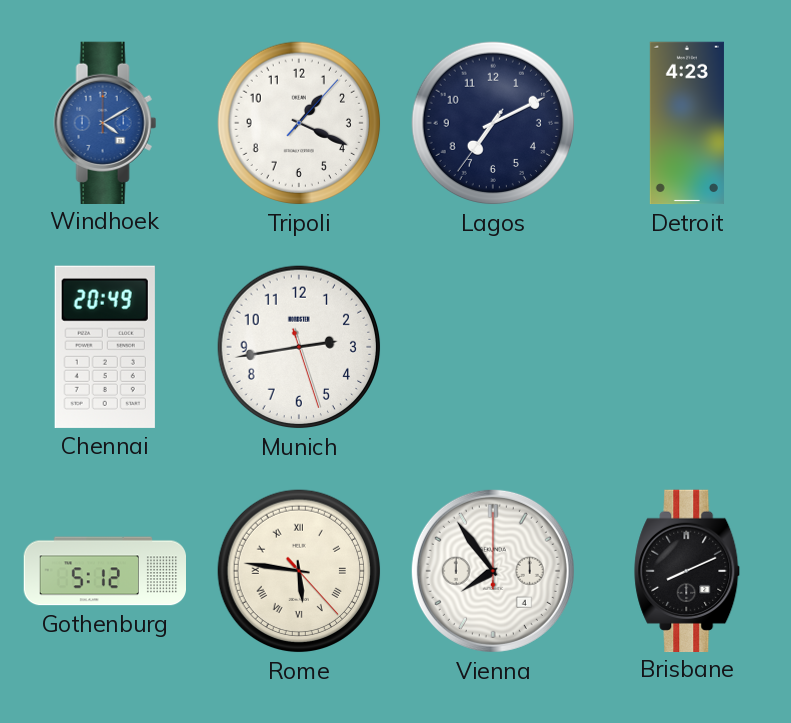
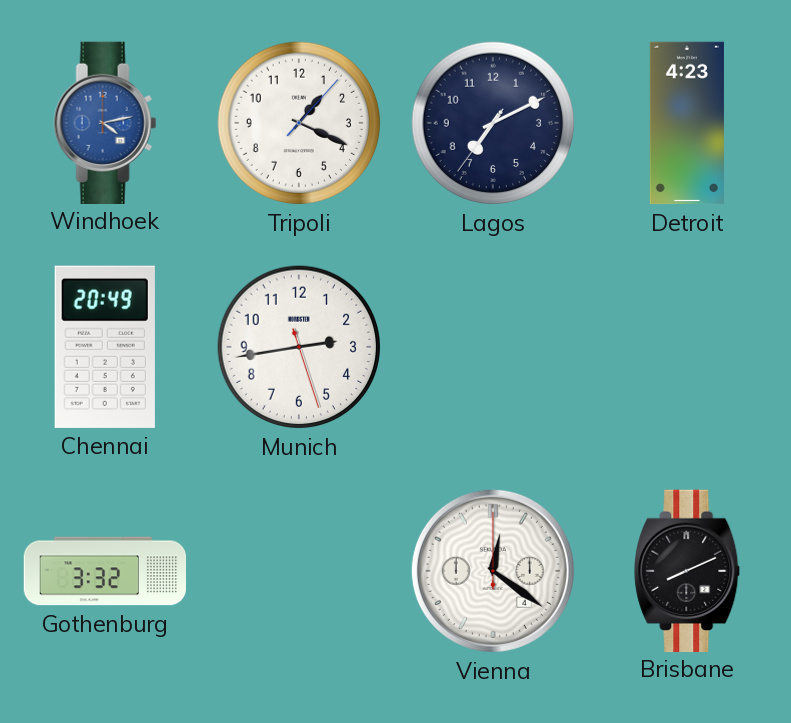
Windhoek: 4:10 -> 4:13 (105, 122)
Gothenburg: 5:12 -> 3:32 (104, 571)
Rome: 5:46 -> none (299, 571)
Vienna: 7:54 -> 12:21 (493, 571)
